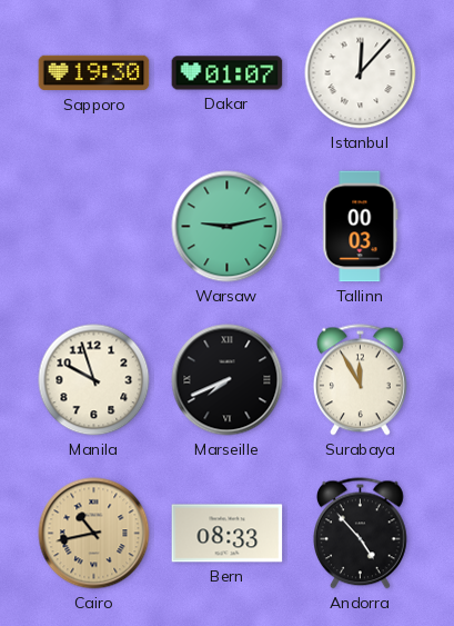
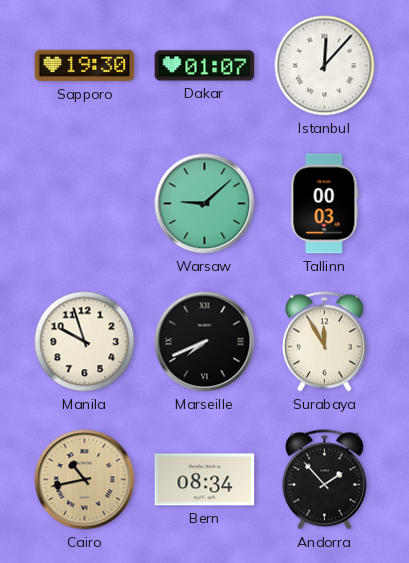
Warsaw: 9:13 -> 9:08 (205, 204)
Bern: 08:33 -> 08:34 (205, 480)
Andorra: 4:53 -> 1:53 (324, 480)
